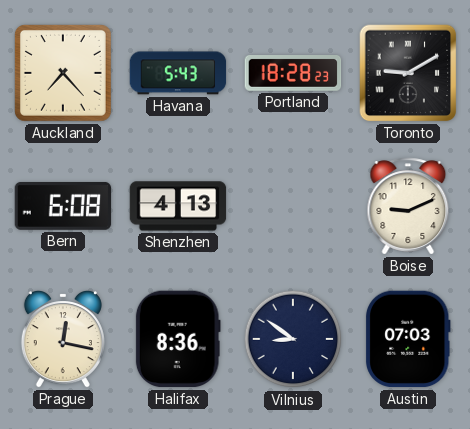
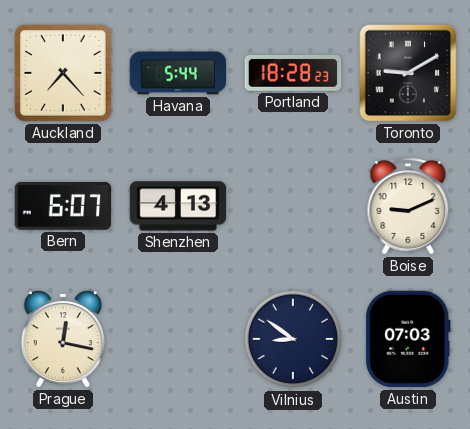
Havana: 5:43 -> 5:44 (178, 73)
Bern: 6:08 -> 6:07 (63, 206)
Halifax: 8:36 -> none (178, 339)
